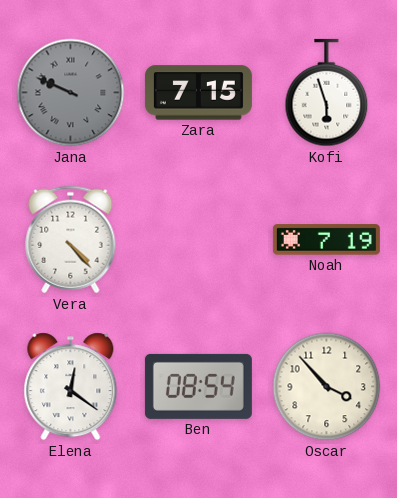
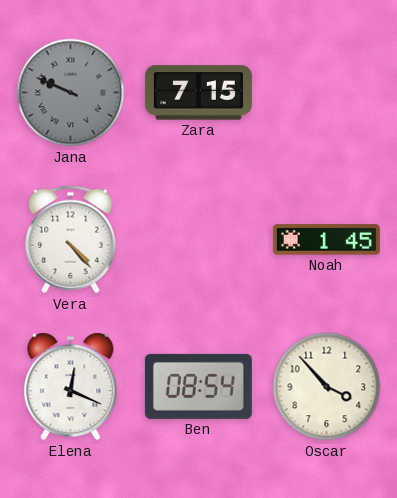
Kofi: 5:57 -> none (327, 93)
Noah: 7:19 -> 1:45 (326, 240)
Elena: 12:21 -> 12:19 (71, 387)
